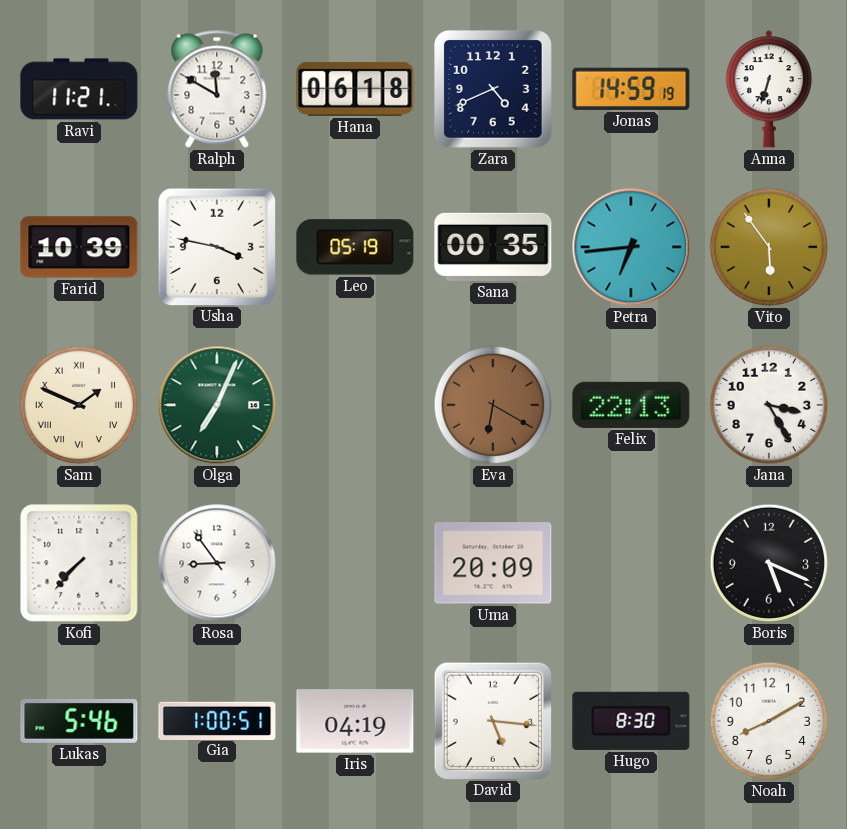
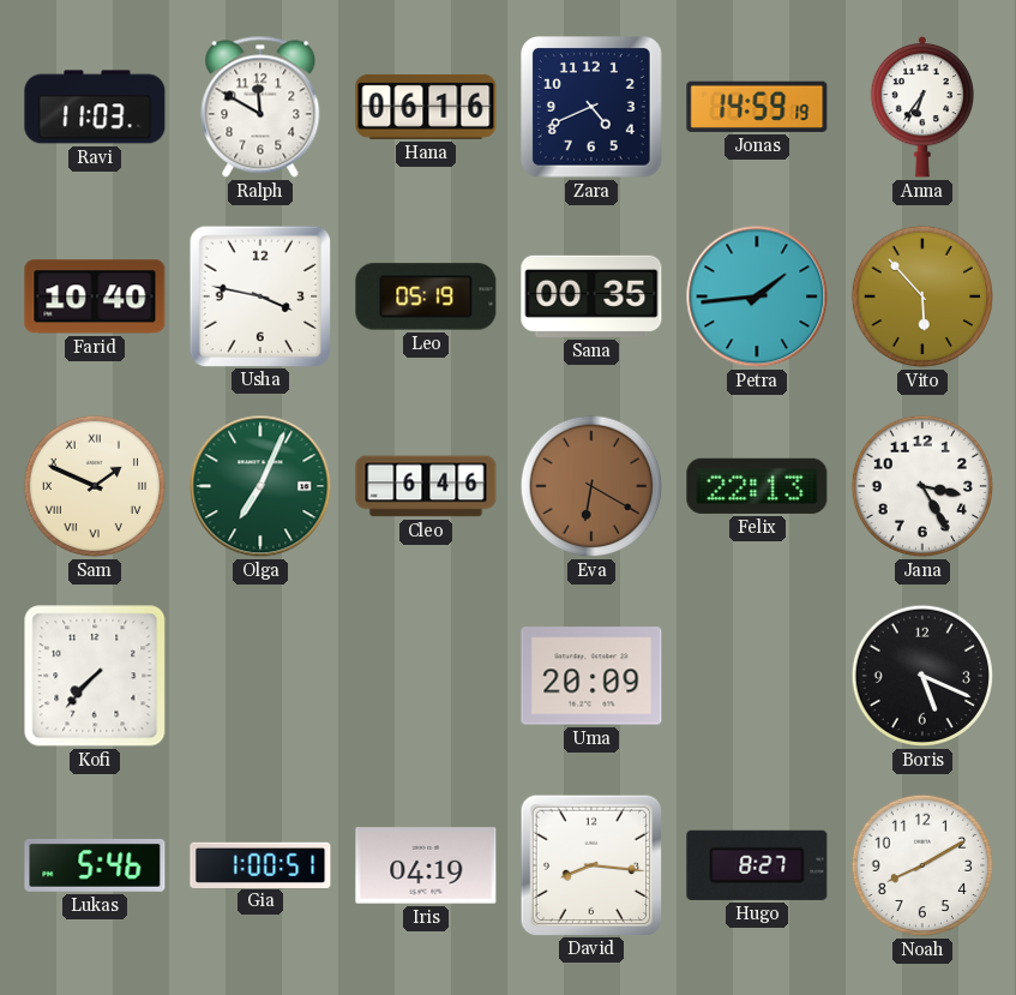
Ravi: 11:21 -> 11:03 (95, 107)
Hana: 06:18 -> 06:16 (426, 107)
Anna: 6:33 -> 6:36 (922, 108)
Farid: 10:39 -> 10:40 (95, 296)
Petra: 6:44 -> 1:44 (757, 296)
Vito: 5:54 -> 5:53 (922, 296)
Cleo: none -> 6:46 (426, 486)
Rosa: 8:54 -> none (217, 563)
David: 5:16 -> 8:16 (590, 864)
Hugo: 8:30 -> 8:27 (757, 865)
